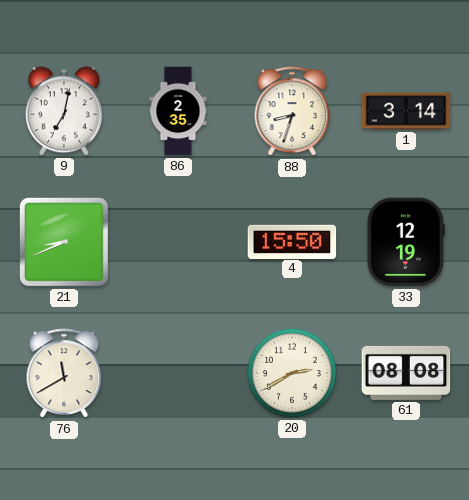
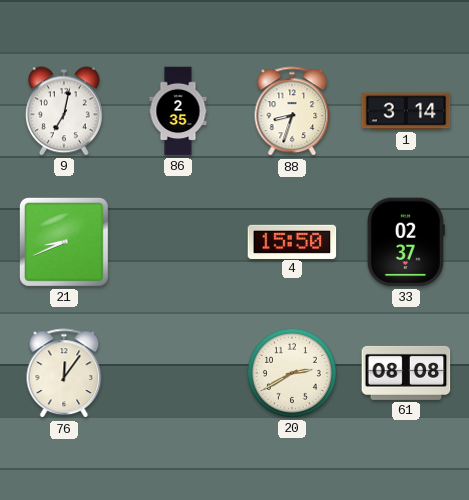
33: 12:19 -> 02:37 (406, 242)
76: 11:40 -> 12:06 (64, 374)
